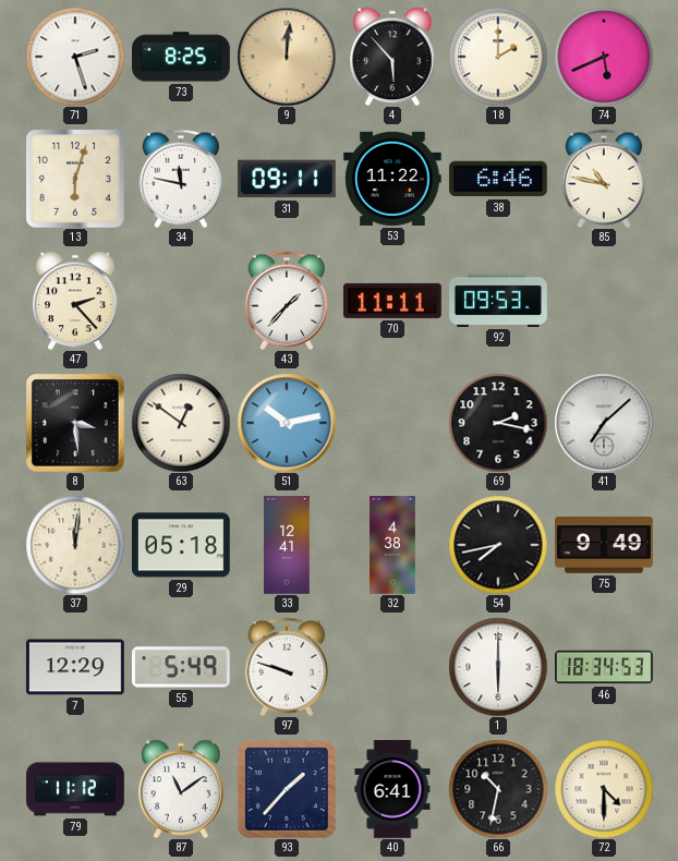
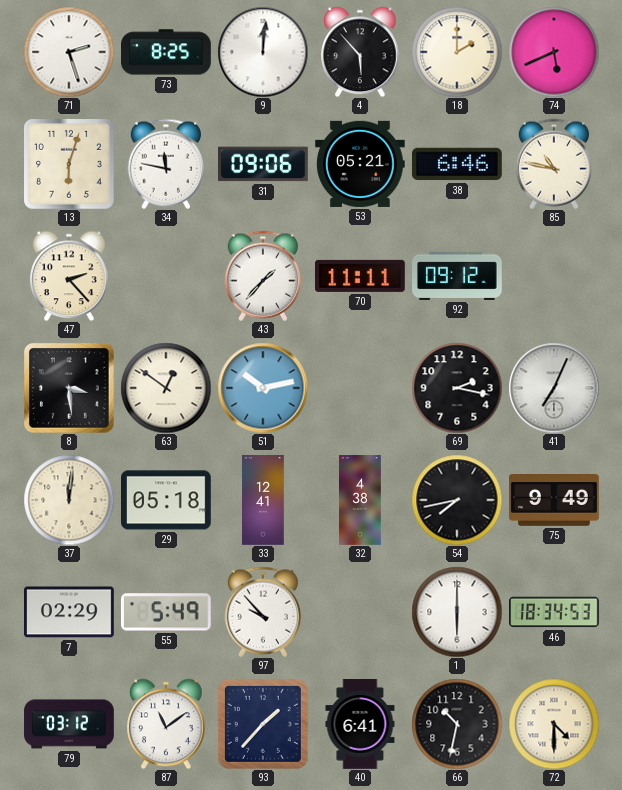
9 dial: champagne -> white (263, 52)
31: 09:11 -> 09:06 (264, 164)
53: 11:22 -> 05:21 (361, 164)
92: 09:53 -> 09:12 (458, 276)
41: 7:08 -> 7:04 (554, 388)
7: 12:29 -> 02:29 (70, 612)
97: 9:48 -> 9:53 (262, 612)
79: 11:12 -> 03:12 (69, 724)
